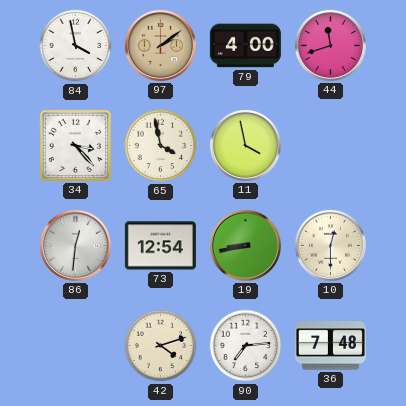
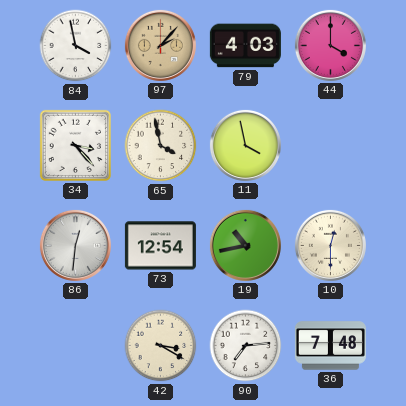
97: 2:09 -> 2:07 (160, 45)
79: 4:00 -> 4:03 (245, 46)
44: 11:42 -> 4:00 (330, 45)
19: 8:43 -> 10:43 (245, 245)
42: 4:12 -> 3:20 (161, 346)
